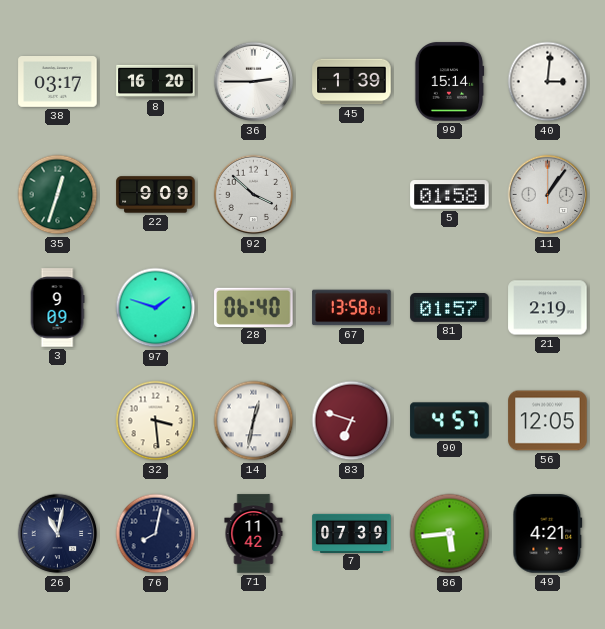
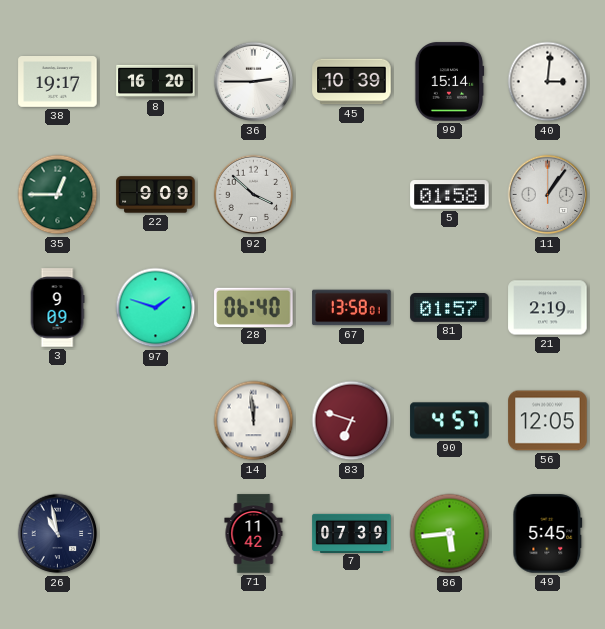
38: 03:17 -> 19:17 (58, 82)
45: 1:39 -> 10:39 (352, 82)
35: 12:33 -> 12:45 (58, 195)
32: 3:29 -> none (156, 421)
14: 12:32 -> 11:59 (254, 421)
26: 11:02 -> 10:58 (58, 534)
76: 8:02 -> none (156, 534)
49: 4:21 -> 5:45 (548, 534)
